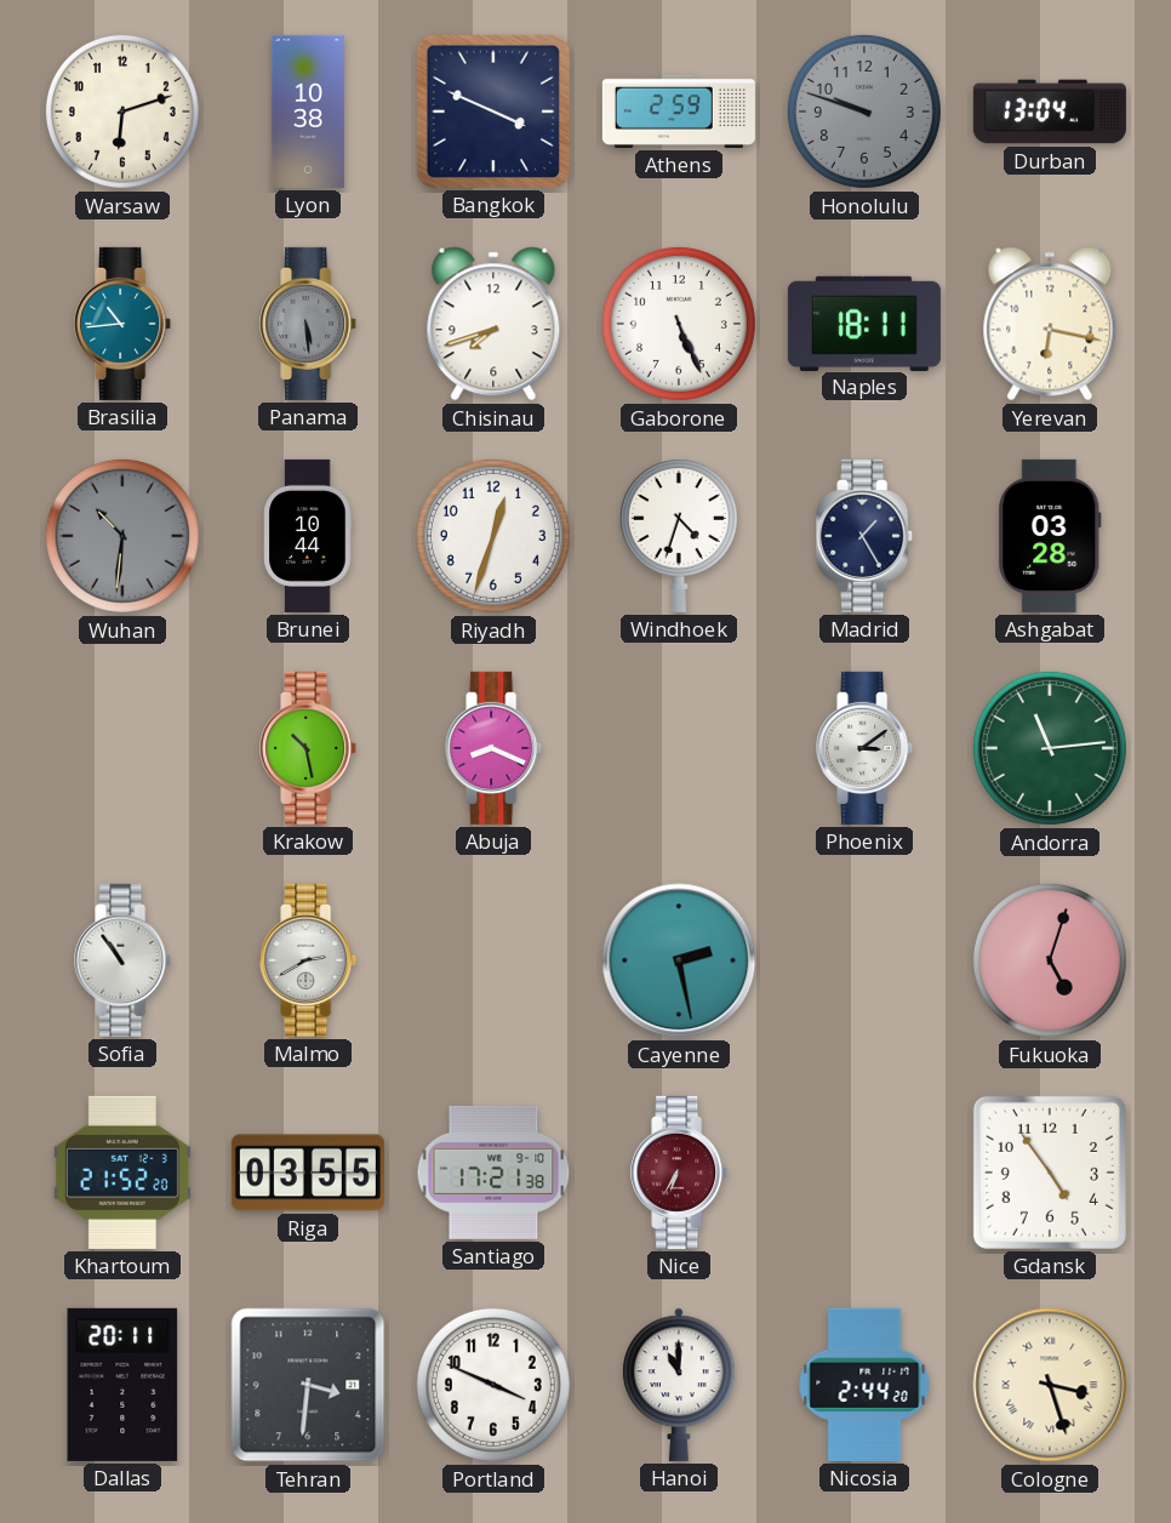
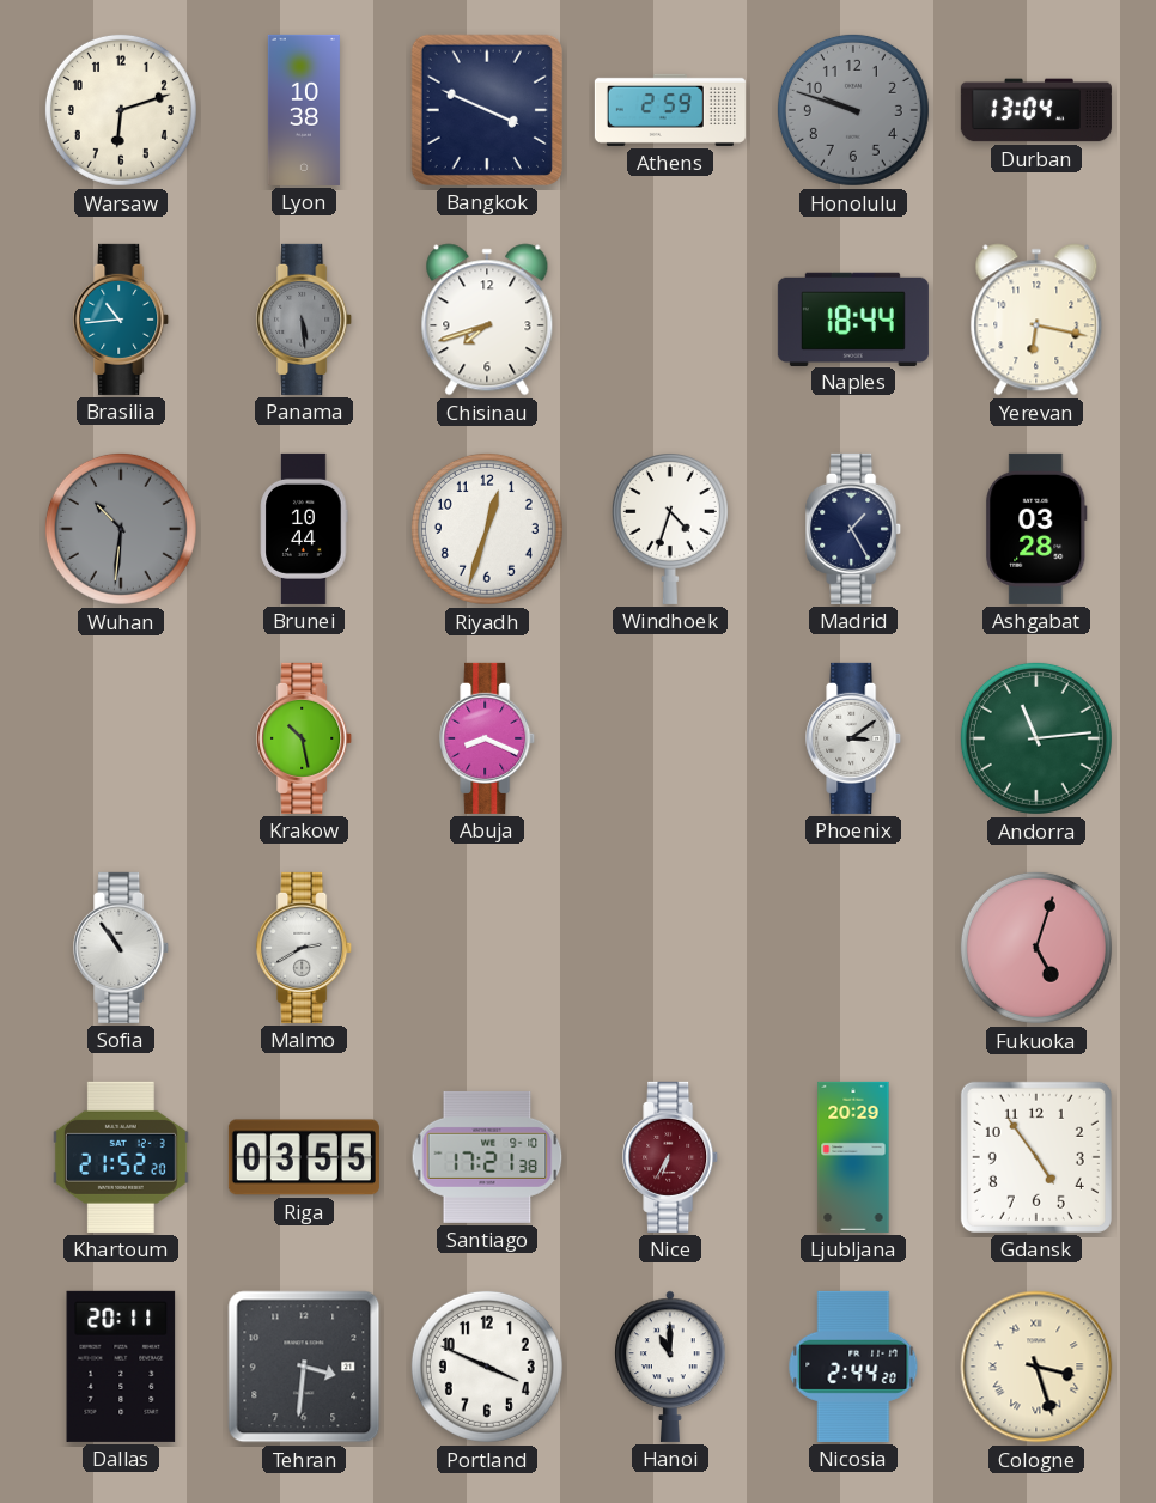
Gaborone: 5:26 -> none (679, 324)
Naples: 18:11 -> 18:44 (853, 318)
Cayenne: 2:28 -> none (679, 960)
Ljubljana: none -> 20:29 (853, 1157)
